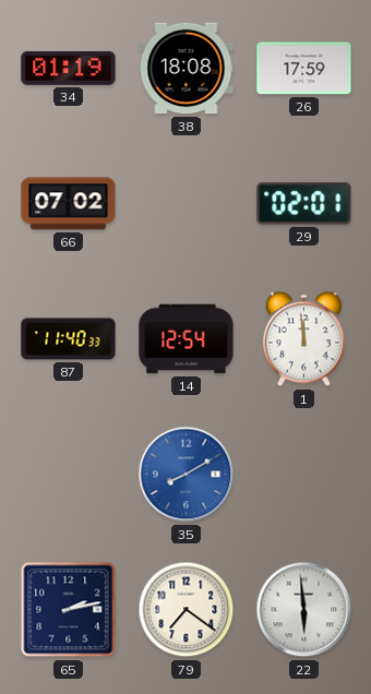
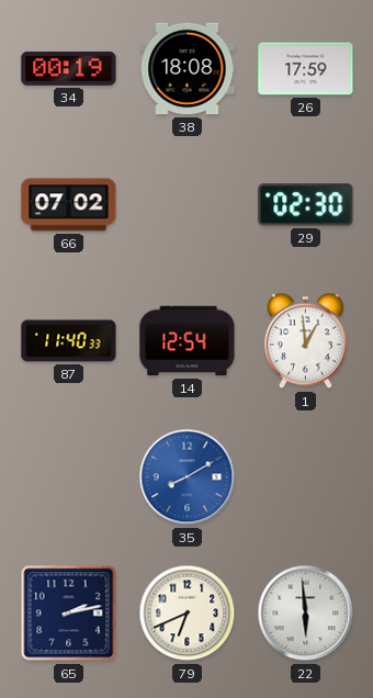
34: 01:19 -> 00:19 (69, 68)
29: 02:01 -> 02:30 (306, 205)
1: 11:59 -> 12:59 (305, 341)
79: 7:21 -> 6:41 (188, 613)
